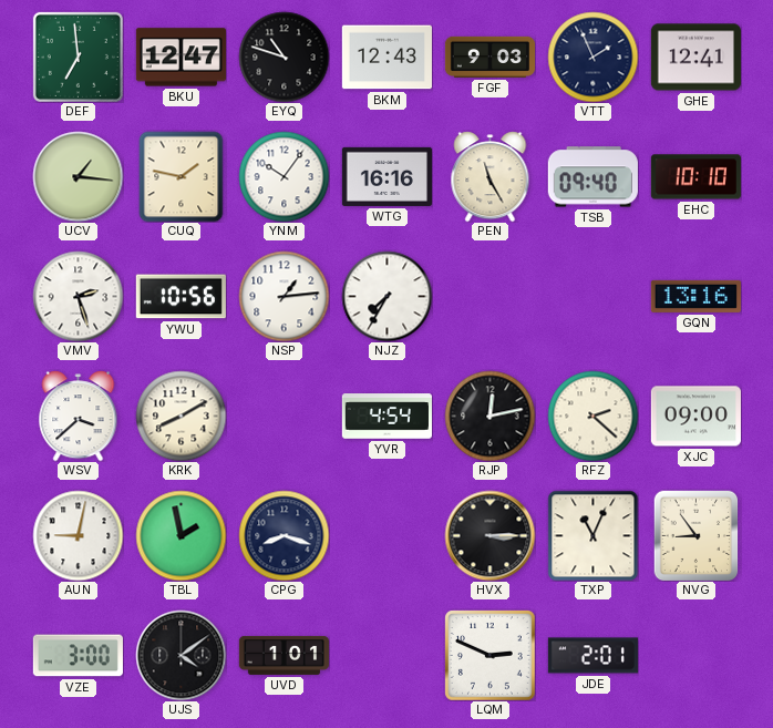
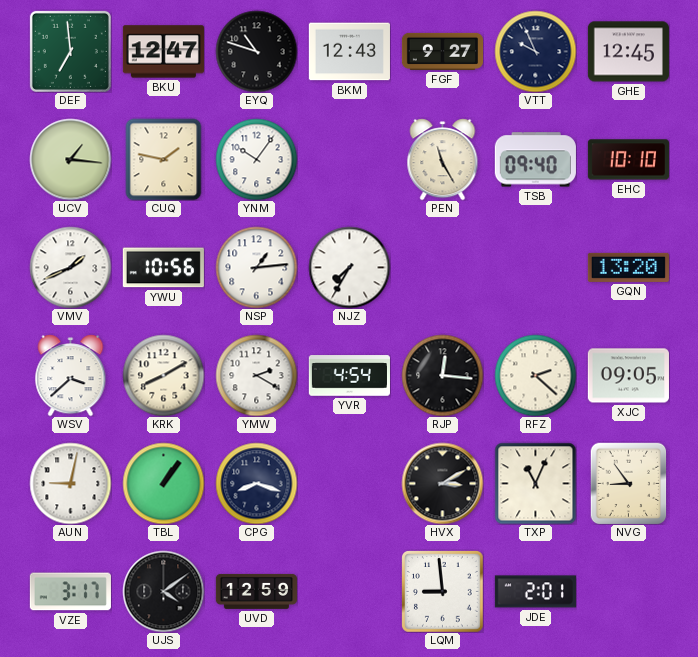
FGF: 9:03 -> 9:27 (442, 51)
VTT: 1:56 -> 9:56 (535, 51)
GHE: 12:41 -> 12:45 (628, 52)
WTG: 16:16 -> none (386, 176)
VMV: 2:27 -> 1:41 (70, 267)
GQN: 13:16 -> 13:20 (628, 267)
YMW: none -> 2:20 (256, 375)
RJP: 12:13 -> 12:16 (442, 375)
XJC: 09:00 -> 09:05 (628, 376)
TBL: 1:58 -> 1:06 (163, 483)
HVX: 3:15 -> 3:10 (442, 483)
VZE: 3:00 -> 3:17 (70, 592)
UVD: 1:01 -> 12:59 (256, 591)
LQM: 2:49 -> 8:59 (443, 592)
